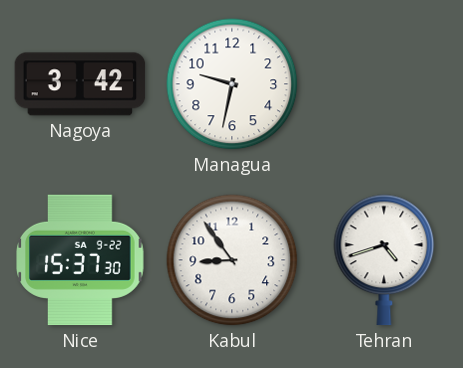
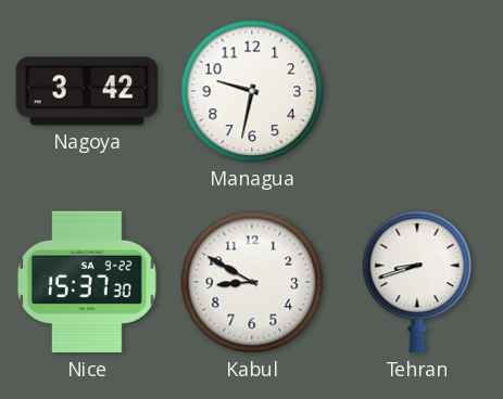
Kabul: 8:54 -> 8:50 (252, 282)
Tehran: 4:42 -> 8:42 (417, 282)
